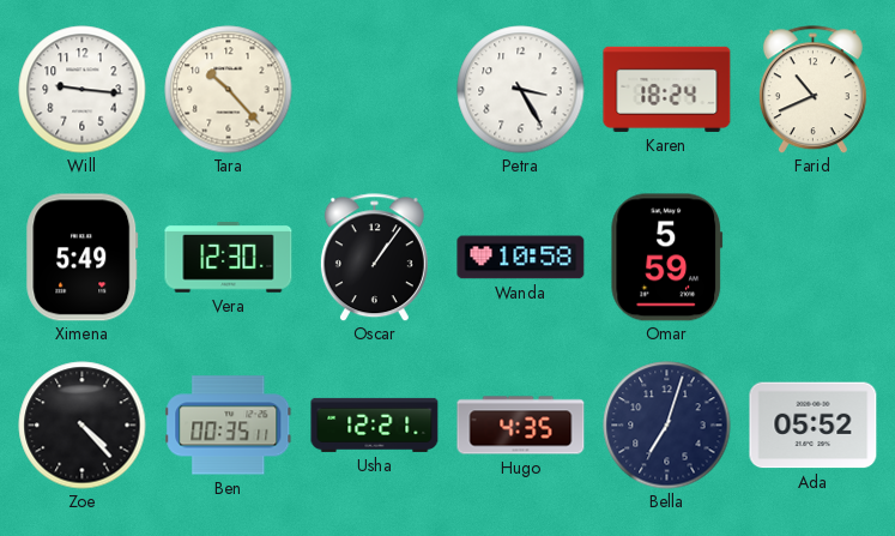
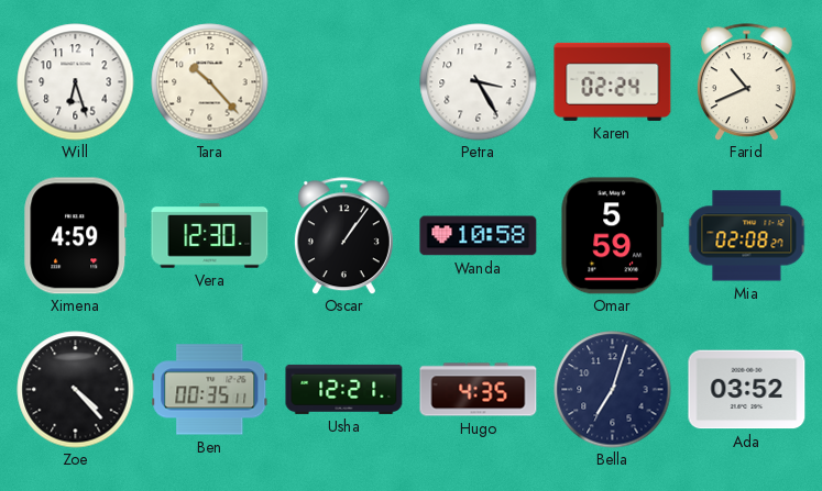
Will: 9:16 -> 6:27 (76, 82)
Karen: 18:24 -> 02:24 (613, 81)
Ximena: 5:49 -> 4:59 (76, 236)
Mia: none -> 02:08 (747, 236)
Ada: 05:52 -> 03:52 (747, 390)
